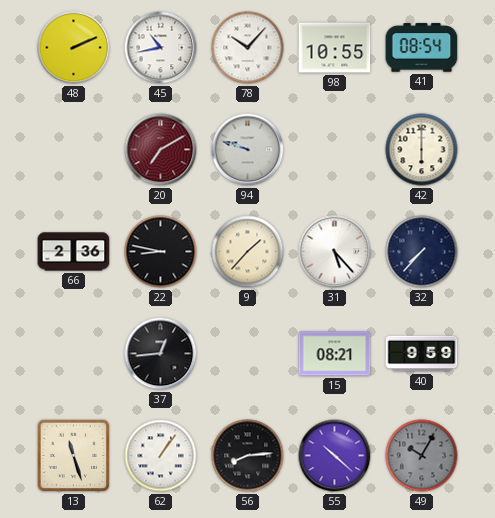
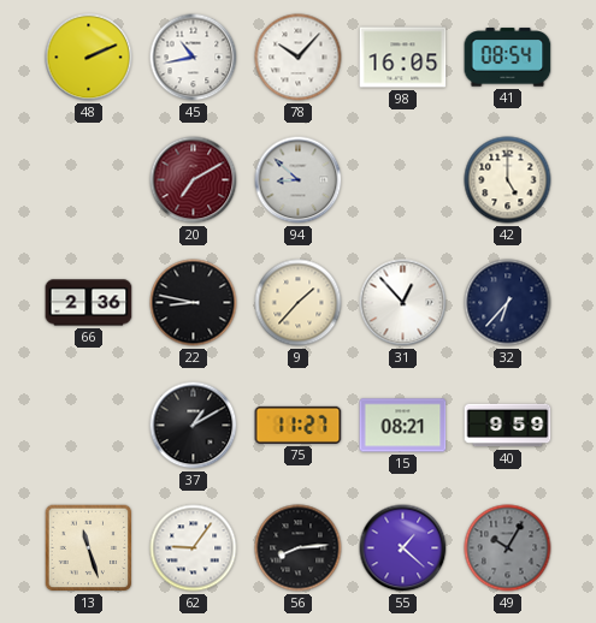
98: 10:55 -> 16:05 (403, 58)
94: 9:48 -> 8:52 (299, 180)
42: 6:00 -> 5:00 (508, 180)
31: 5:23 -> 12:53 (403, 303)
32: 7:37 -> 6:37 (508, 303)
37: 12:44 -> 1:10 (194, 426)
75: none -> 11:27 (299, 425)
62: 1:06 -> 9:06 (194, 548)
55: 10:22 -> 1:22 (403, 548)
